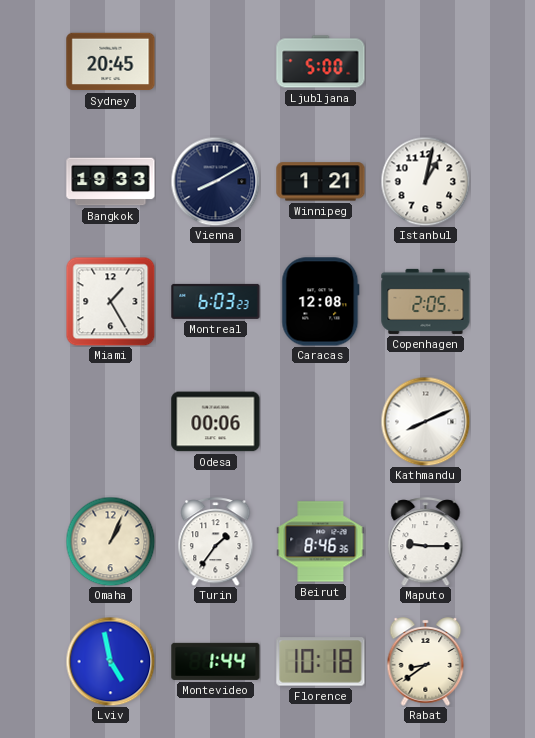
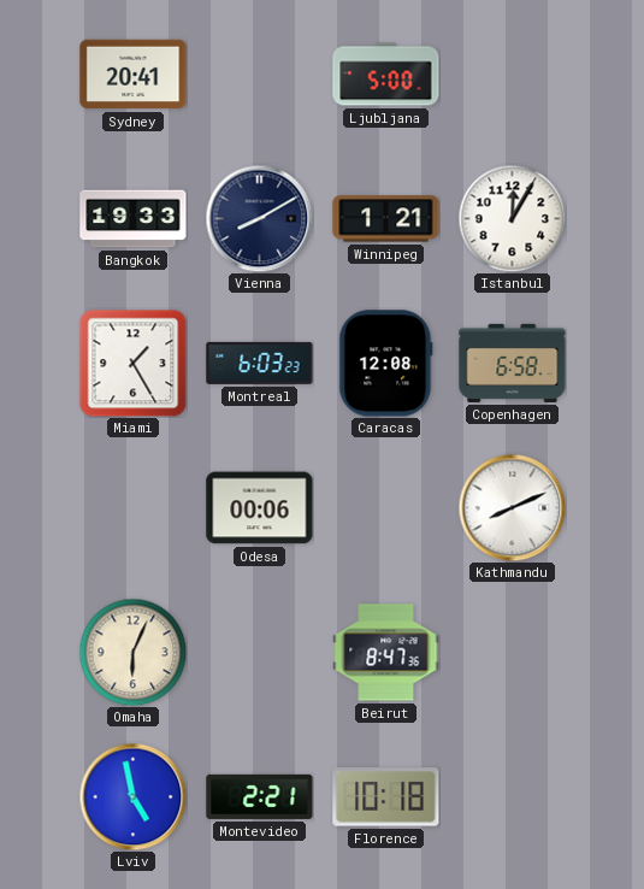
Sydney: 20:45 -> 20:41 (134, 75)
Istanbul: 1:02 -> 12:05 (512, 218)
Copenhagen: 2:05 -> 6:58 (513, 363)
Omaha: 1:04 -> 6:04 (132, 652)
Turin: 1:36 -> none (216, 542)
Beirut: 8:46 -> 8:47 (386, 653)
Maputo: 9:15 -> none (426, 542)
Montevideo: 1:44 -> 2:21 (260, 796)
Rabat: 8:39 -> none (426, 662)
